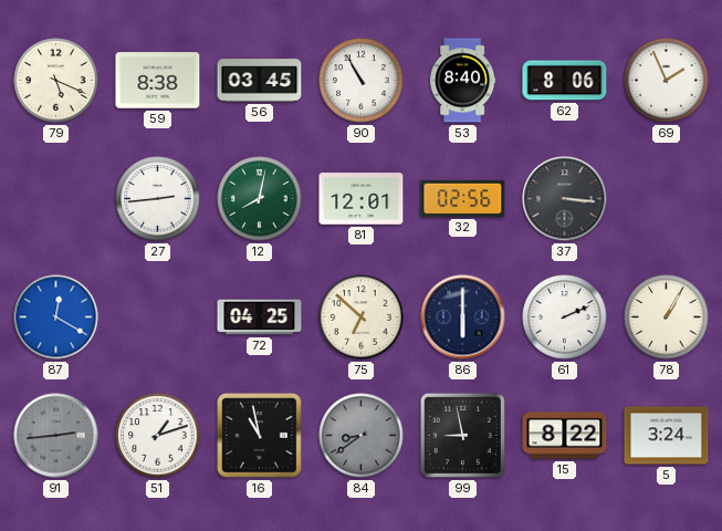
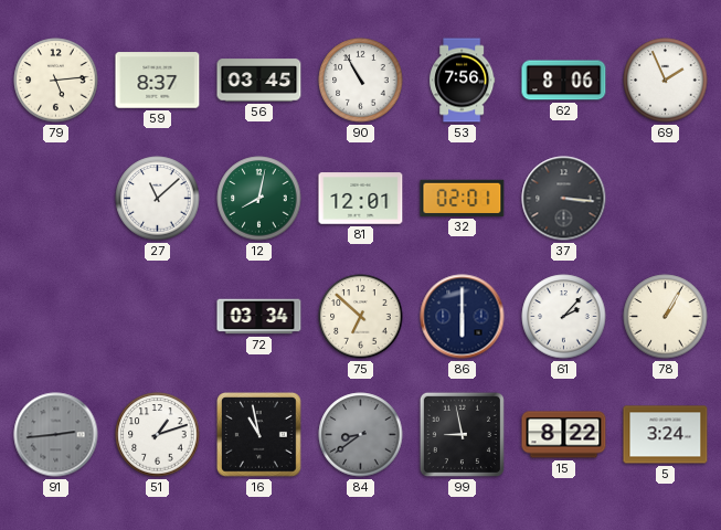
79: 5:19 -> 5:14 (56, 81)
59: 8:38 -> 8:37 (158, 81)
53: 8:40 -> 7:56 (463, 81)
27: 2:44 -> 11:08 (158, 199)
32: 02:56 -> 02:01 (463, 198)
87: 12:20 -> none (56, 317)
72: 04:25 -> 03:34 (259, 317)
61: 2:11 -> 2:07 (564, 317)
